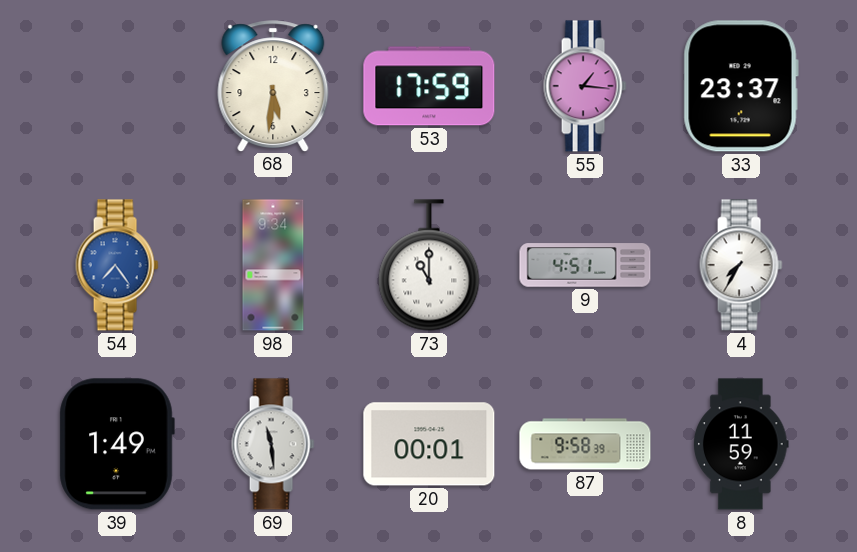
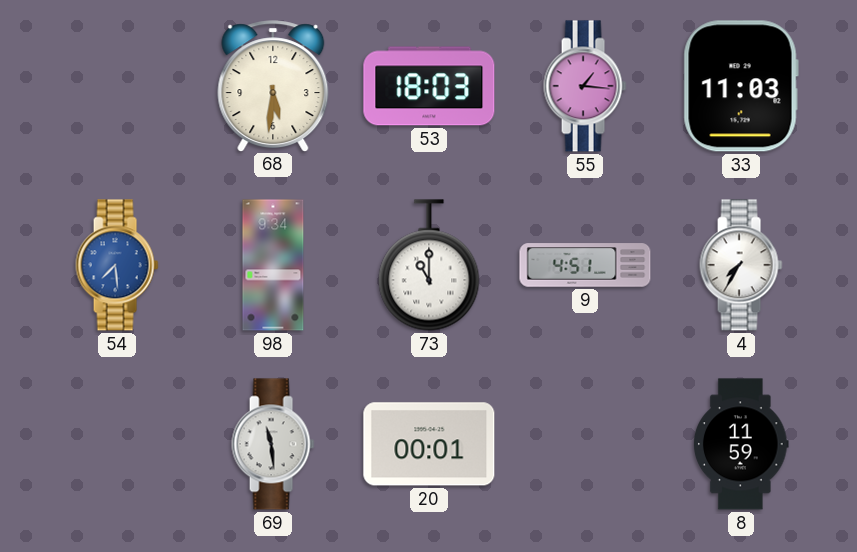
53: 17:59 -> 18:03 (429, 86)
33: 23:37 -> 11:03 (741, 86)
54: 7:24 -> 7:29 (117, 265)
39: 1:49 -> none (117, 444)
87: 9:58 -> none (585, 444)
